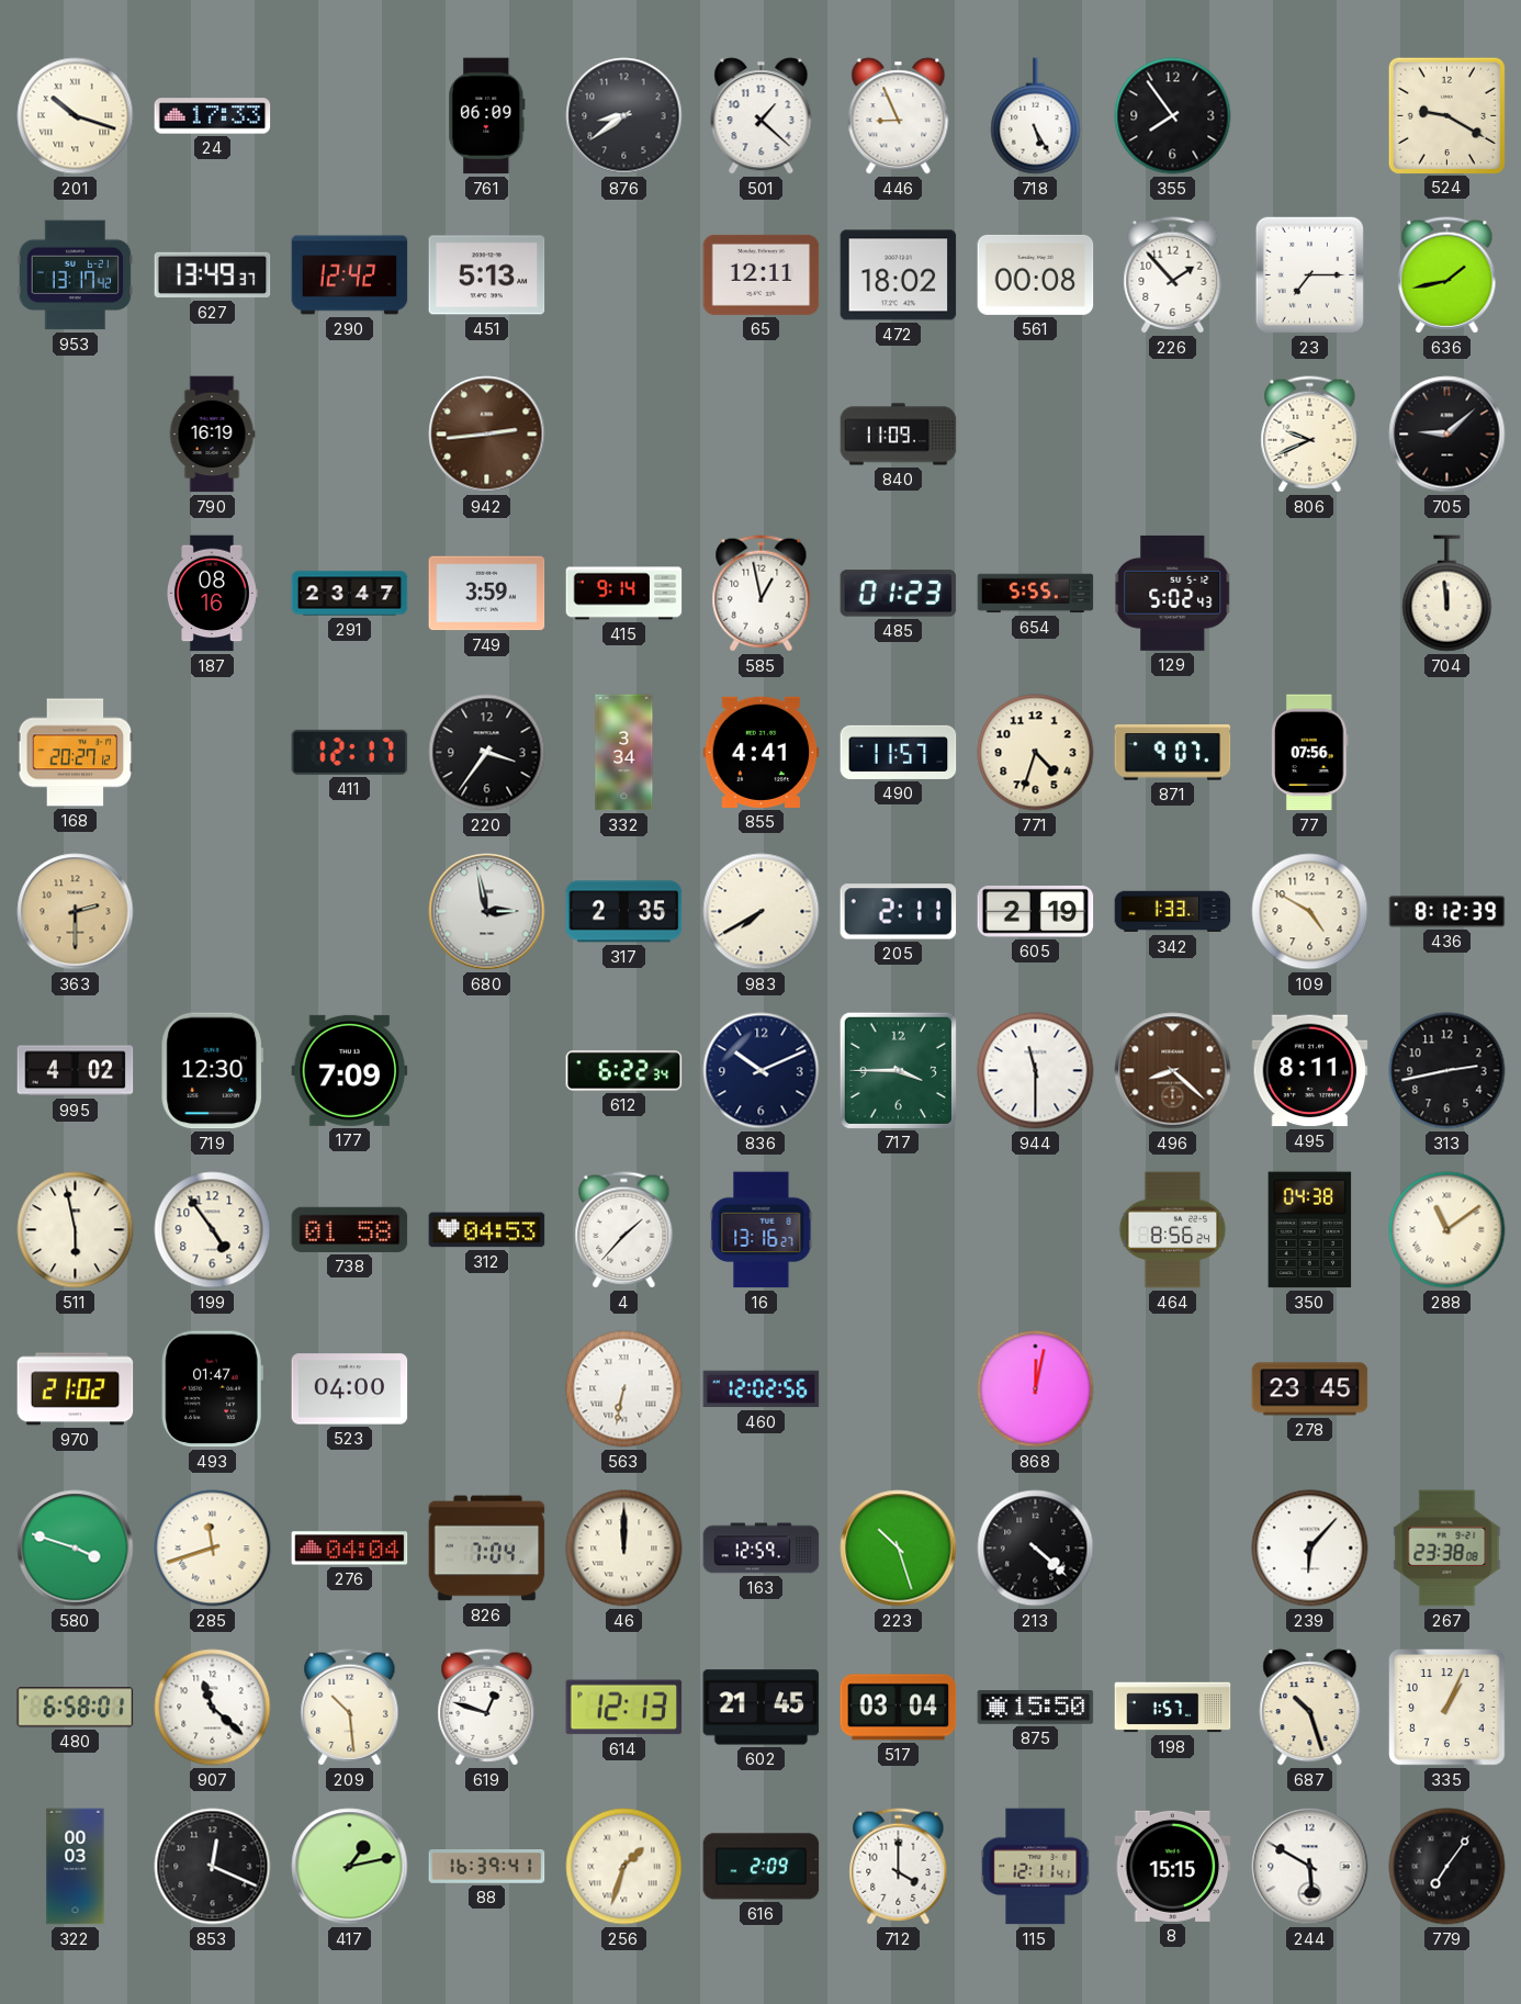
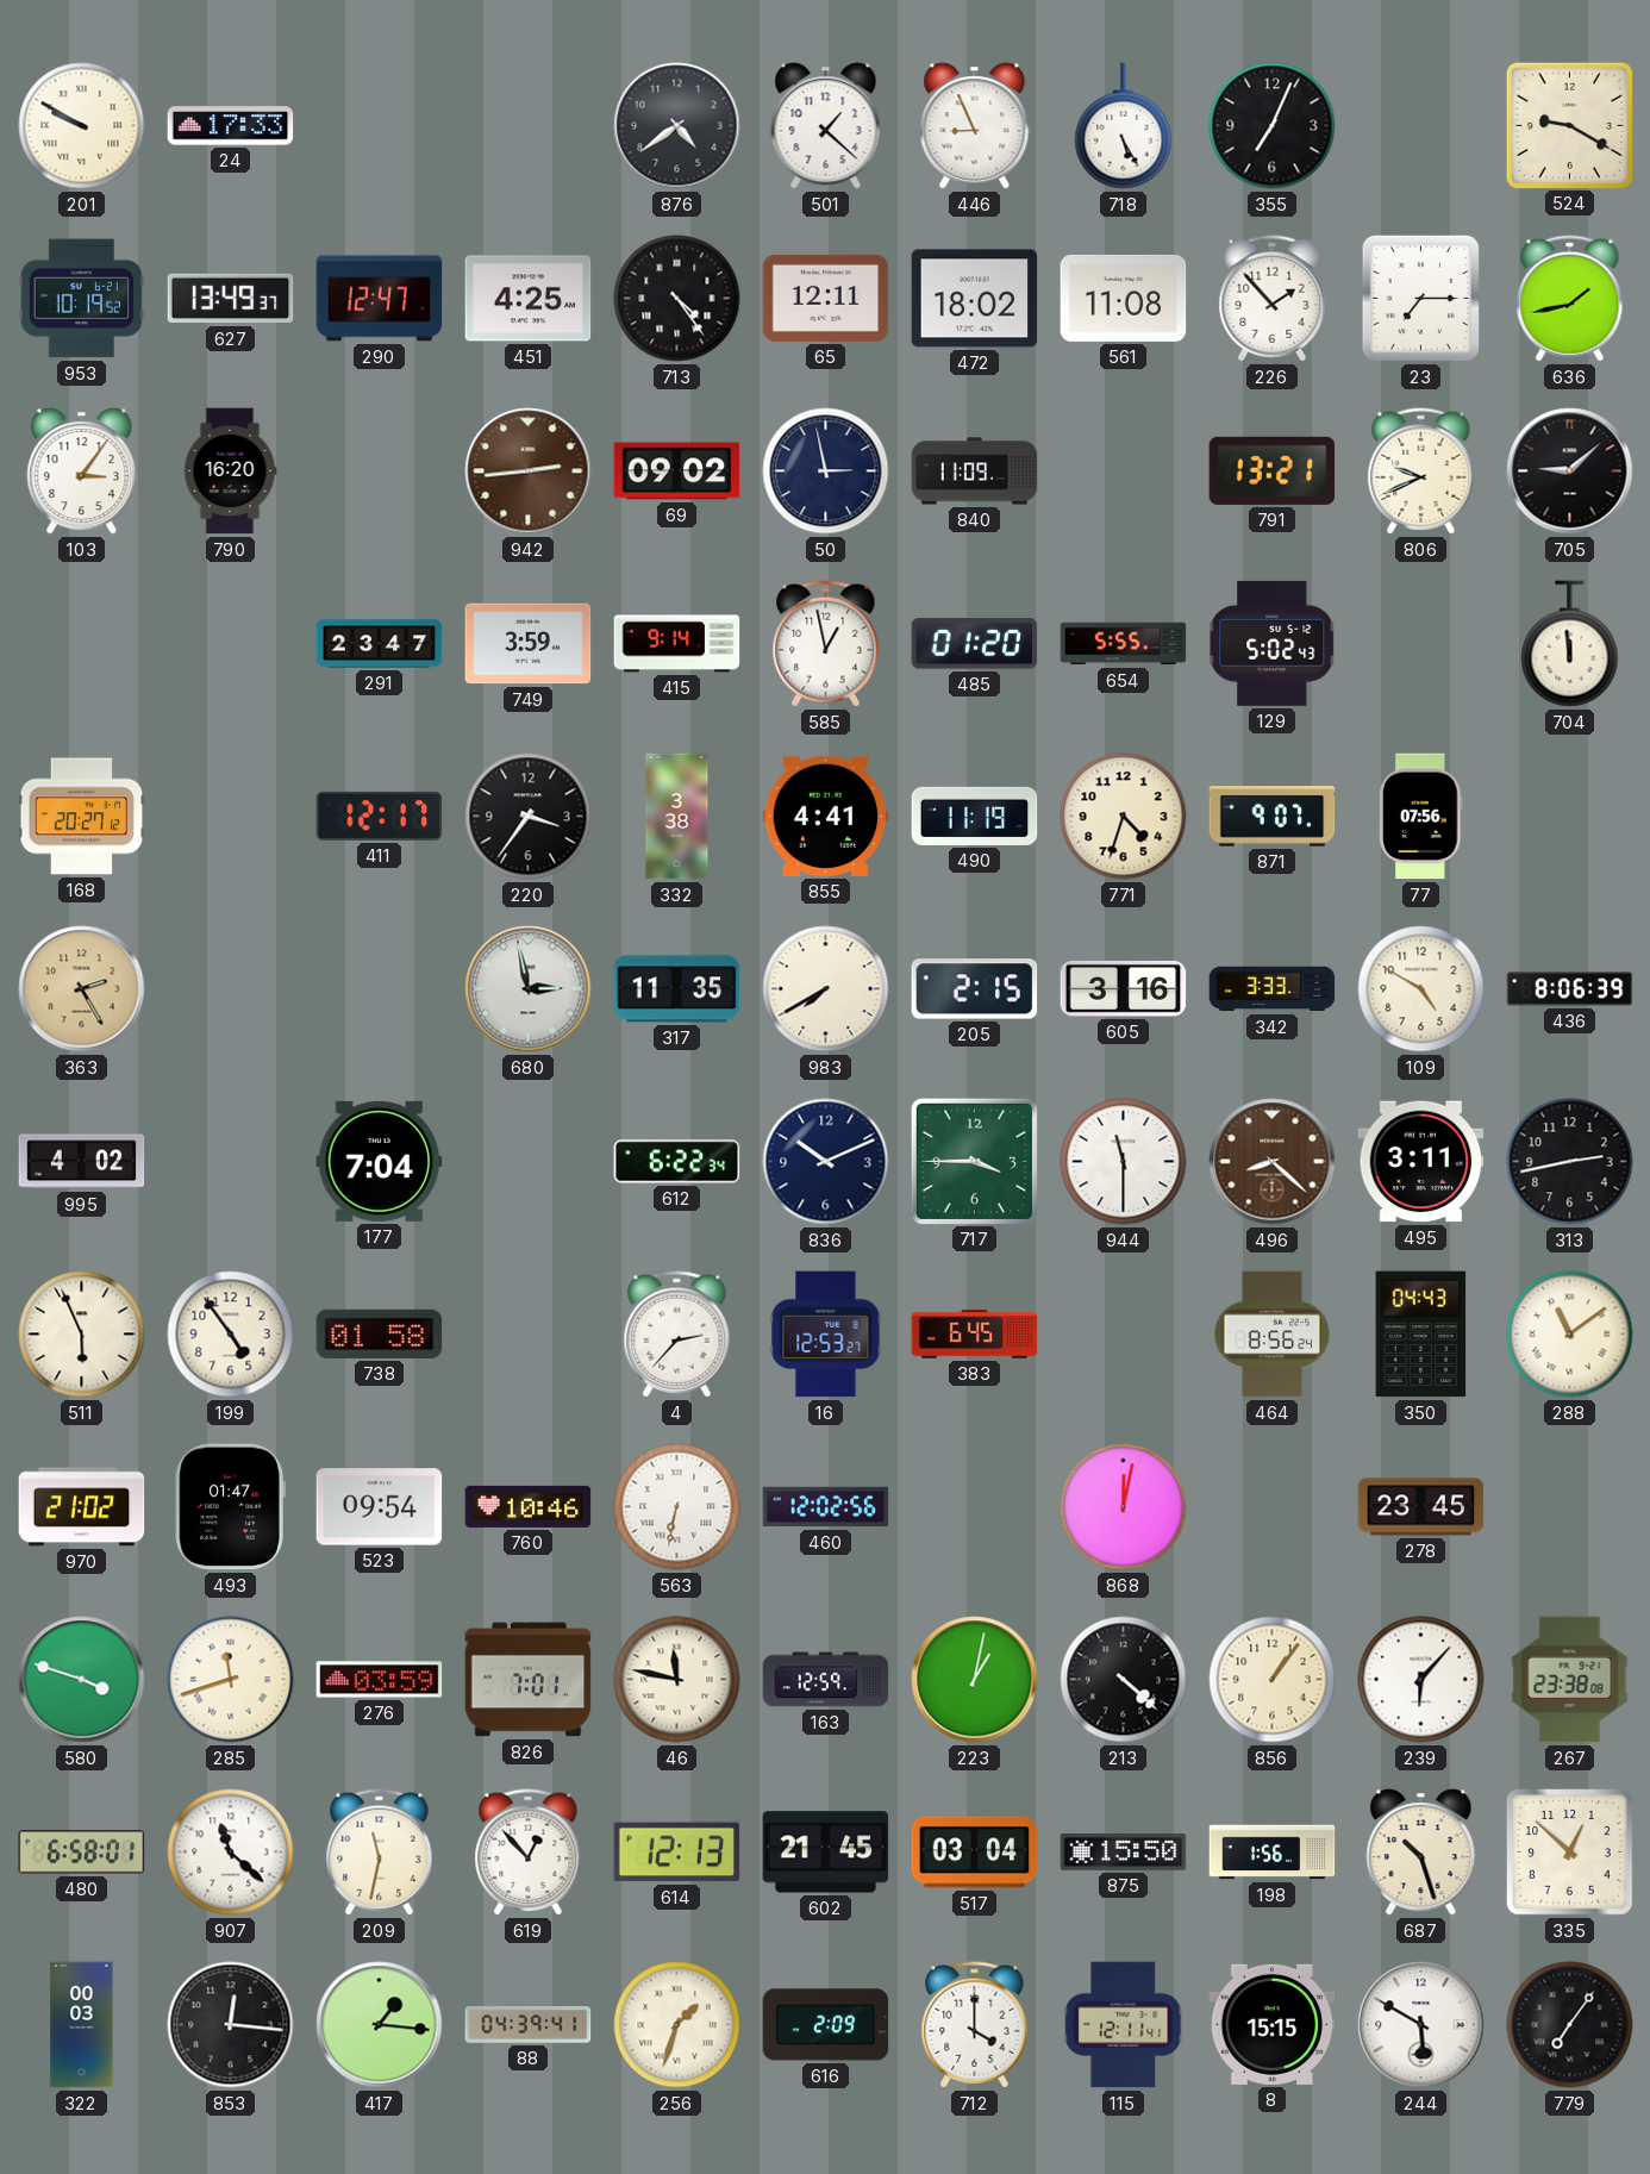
201: 10:18 -> 9:50 (82, 126)
761: 06:09 -> none (487, 116)
876: 8:39 -> 4:39 (677, 126)
355: 7:54 -> 7:04 (1273, 126)
953: 13:17 -> 10:19 (82, 299)
290: 12:42 -> 12:47 (380, 299)
451: 5:13 -> 4:25 (529, 299)
713: none -> 4:24 (677, 299)
561: 00:08 -> 11:08 (1124, 298)
103: none -> 3:06 (82, 471)
790: 16:19 -> 16:20 (230, 471)
69: none -> 09:02 (677, 471)
50: none -> 2:58 (826, 471)
791: none -> 13:21 (1273, 470)
187: 08:16 -> none (213, 594)
485: 01:23 -> 01:20 (975, 644)
332: 3:34 -> 3:38 (677, 817)
490: 11:57 -> 11:19 (975, 816)
363: 2:30 -> 2:25 (82, 989)
317: 2:35 -> 11:35 (677, 989)
205: 2:11 -> 2:15 (975, 989)
605: 2:19 -> 3:16 (1124, 988)
342: 1:33 -> 3:33 (1273, 989)
436: 8:12 -> 8:06 (1570, 989)
719: 12:30 -> none (213, 1071)
177: 7:09 -> 7:04 (380, 1161)
495: 8:11 -> 3:11 (1421, 1162)
511: 5:58 -> 5:56 (82, 1335)
312: 04:53 -> none (487, 1230)
4: 1:37 -> 2:37 (677, 1335)
16: 13:16 -> 12:53 (826, 1335)
383: none -> 6:45 (975, 1335)
350: 04:38 -> 04:43 (1421, 1335)
523: 04:00 -> 09:54 (380, 1507)
760: none -> 10:46 (529, 1506)
276: 04:04 -> 03:59 (380, 1680)
826: 7:04 -> 7:01 (529, 1680)
46: 12:00 -> 11:47 (677, 1680)
223: 10:27 -> 1:02 (975, 1680)
856: none -> 1:06 (1273, 1680)
209: 10:29 -> 11:32 (380, 1853)
619: 12:48 -> 12:53 (529, 1853)
198: 1:57 -> 1:56 (1273, 1853)
335: 1:04 -> 12:52 (1570, 1853)
853: 12:19 -> 12:16 (231, 2025)
417: 1:13 -> 1:16 (380, 2025)
88: 16:39 -> 04:39 (529, 2025)
